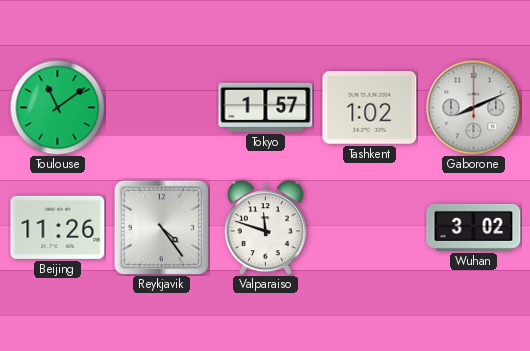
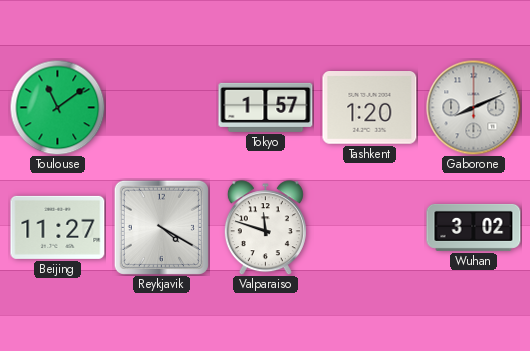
Tashkent: 1:02 -> 1:20 (370, 108)
Beijing: 11:26 -> 11:27 (58, 227)
Reykjavik: 4:24 -> 4:20 (161, 227)
